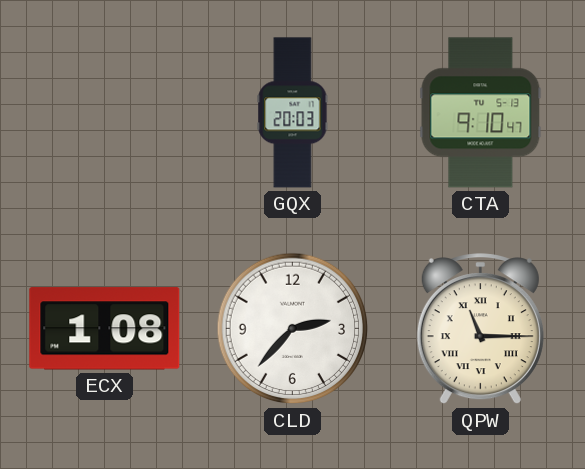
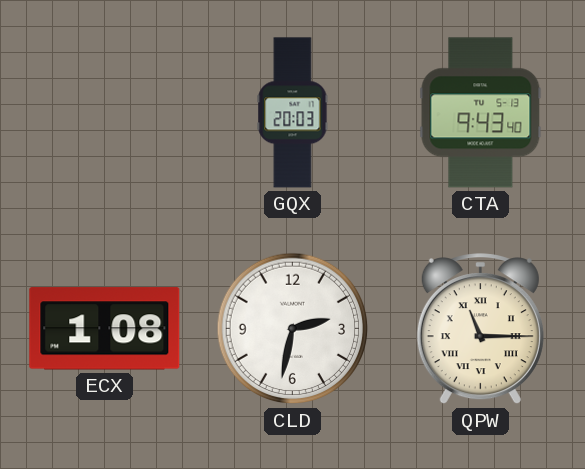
CTA: 9:10 -> 9:43 (481, 113)
CLD: 2:37 -> 2:32 (293, 329)
